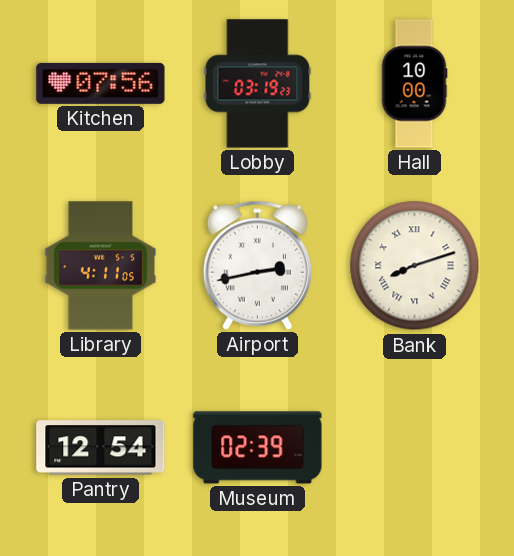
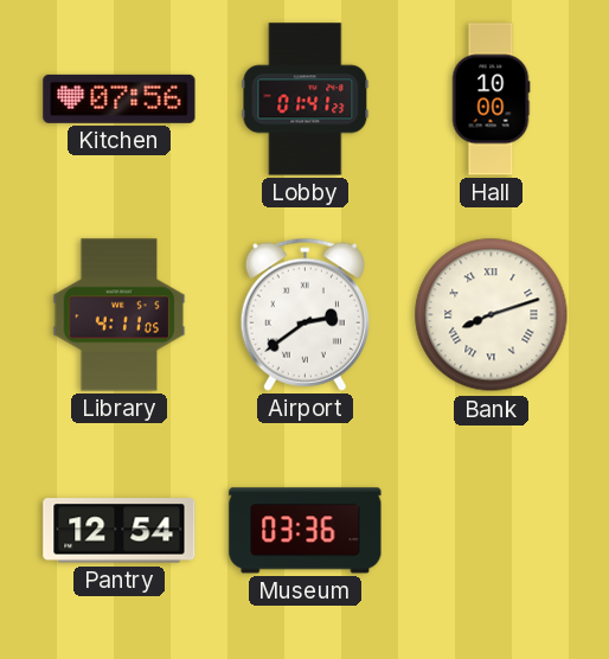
Lobby: 03:19 -> 01:41 (306, 100)
Airport: 2:43 -> 2:39 (304, 314)
Museum: 02:39 -> 03:36 (306, 531)
